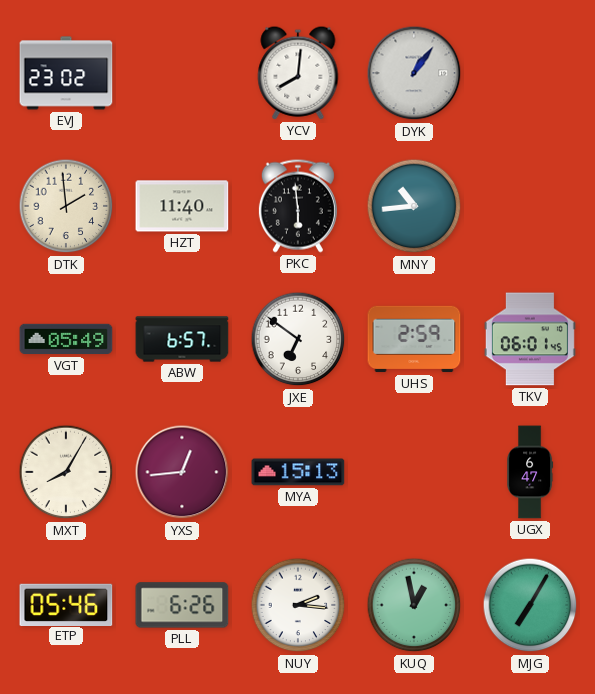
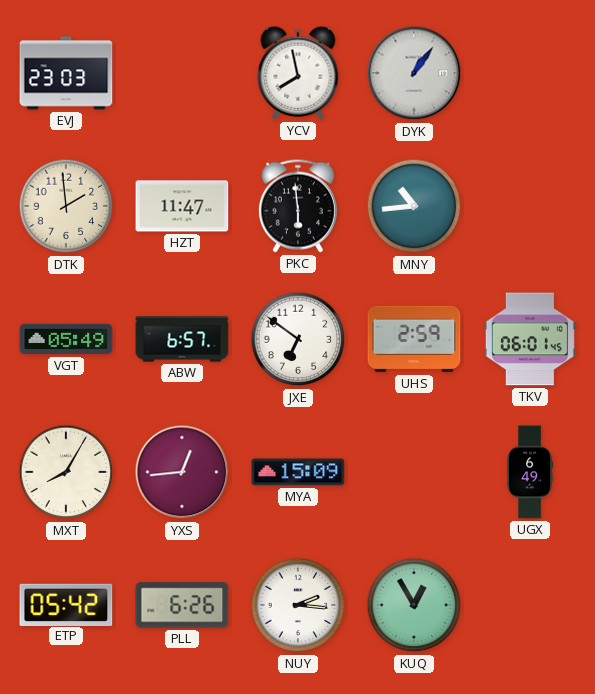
EVJ: 23:02 -> 23:03 (66, 73)
YCV: 8:01 -> 7:58 (298, 73)
HZT: 11:40 -> 11:47 (182, 206)
MYA: 15:13 -> 15:09 (298, 472)
UGX: 6:47 -> 6:49 (530, 472)
ETP: 05:46 -> 05:42 (66, 604)
KUQ: 12:58 -> 12:55 (414, 605)
MJG: 7:05 -> none (530, 605)
